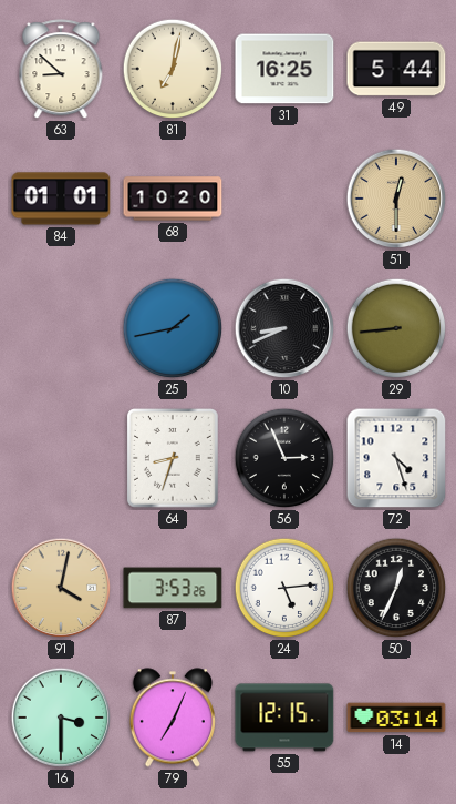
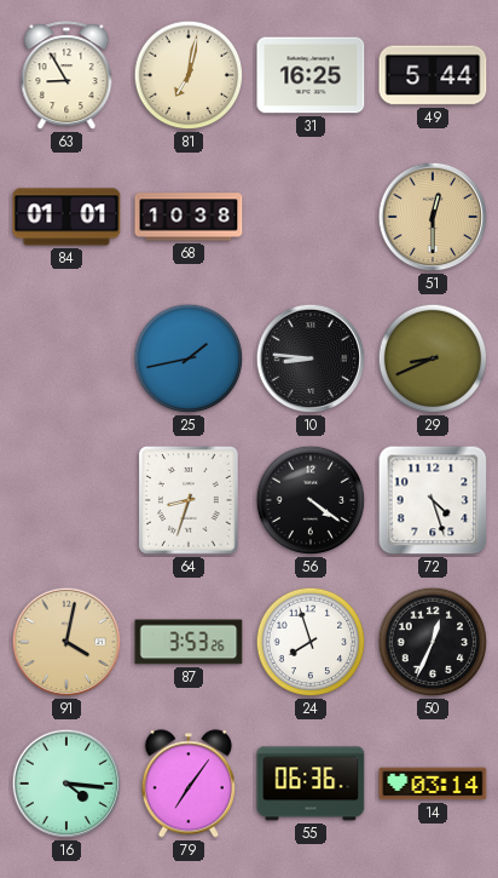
63: 8:52 -> 8:55 (66, 76)
68: 10:20 -> 10:38 (189, 217)
10: 8:41 -> 8:46 (311, 358)
29: 8:44 -> 8:41 (433, 358)
56: 2:56 -> 4:21 (311, 500)
24: 5:14 -> 7:57 (311, 642)
16: 3:30 -> 4:16 (66, 784)
79: 7:04 -> 7:06 (189, 784)
55: 12:15 -> 06:36 (311, 784)
